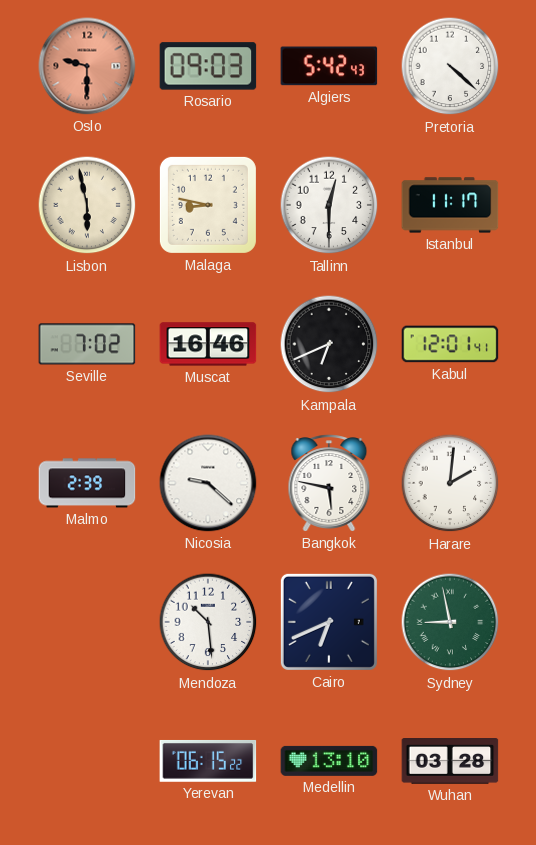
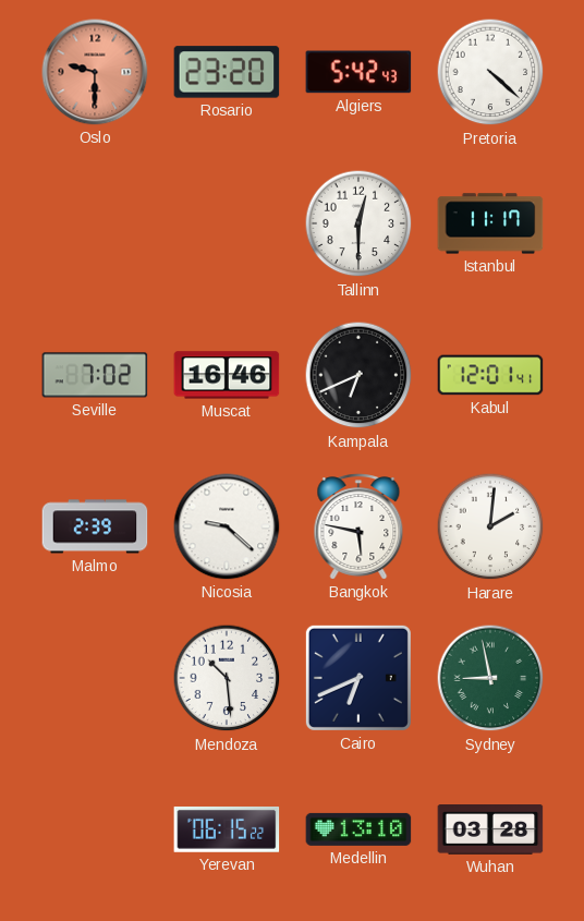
Rosario: 09:03 -> 23:20 (227, 72)
Lisbon: 5:58 -> none (87, 205)
Malaga: 8:47 -> none (208, 205)
